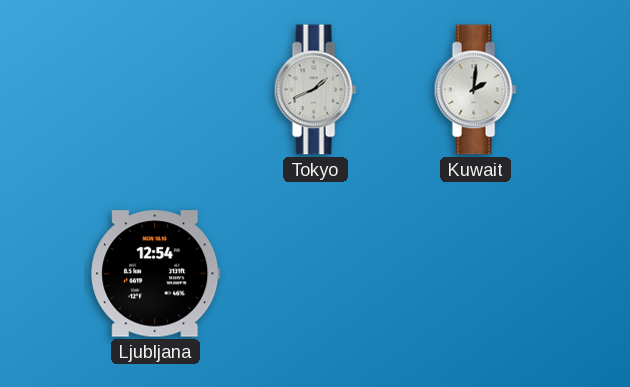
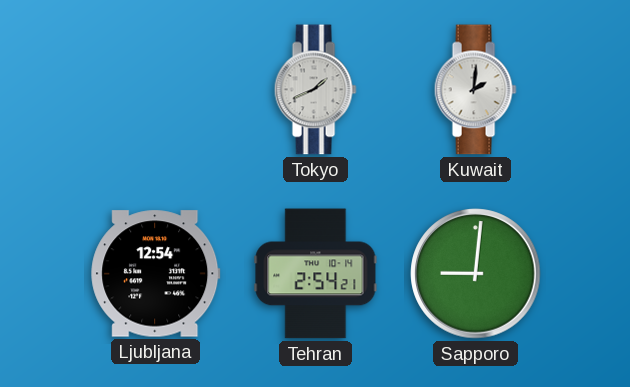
Tehran: none -> 2:54 (316, 274)
Sapporo: none -> 9:01 (476, 274)
